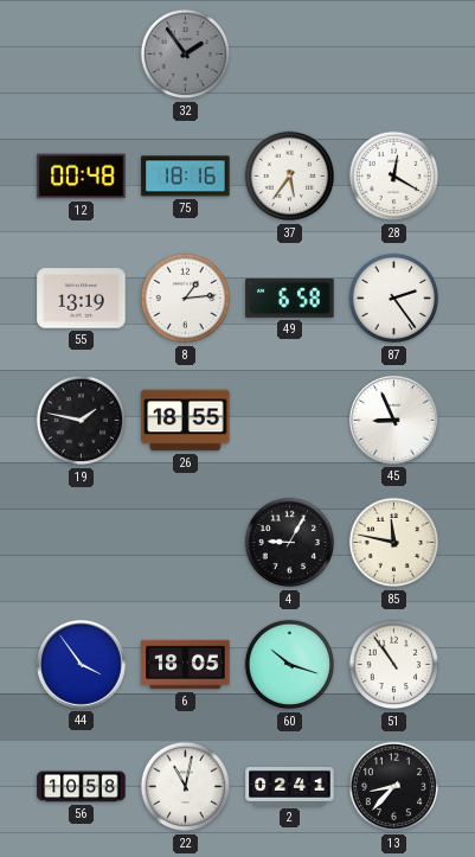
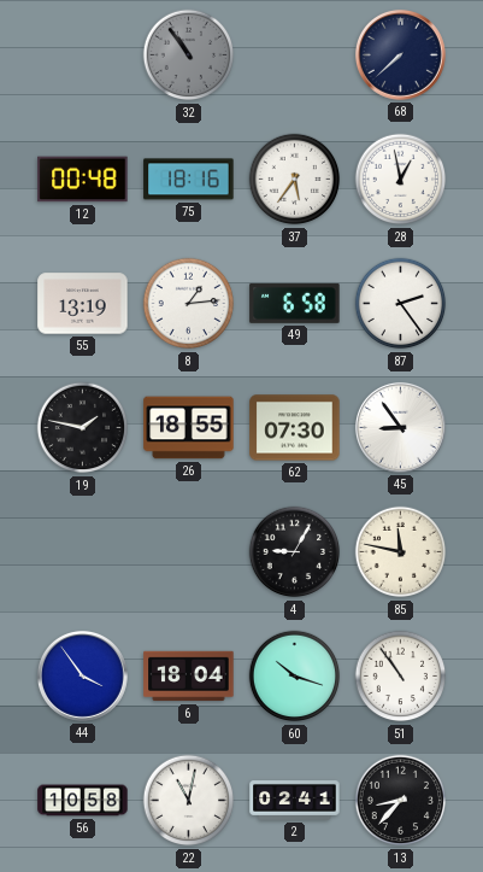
32: 1:54 -> 10:54 (189, 55)
68: none -> 7:38 (400, 54)
28: 12:20 -> 12:58 (401, 180)
62: none -> 07:30 (295, 428)
45: 8:56 -> 8:54 (400, 427)
6: 18:05 -> 18:04 (189, 677)
